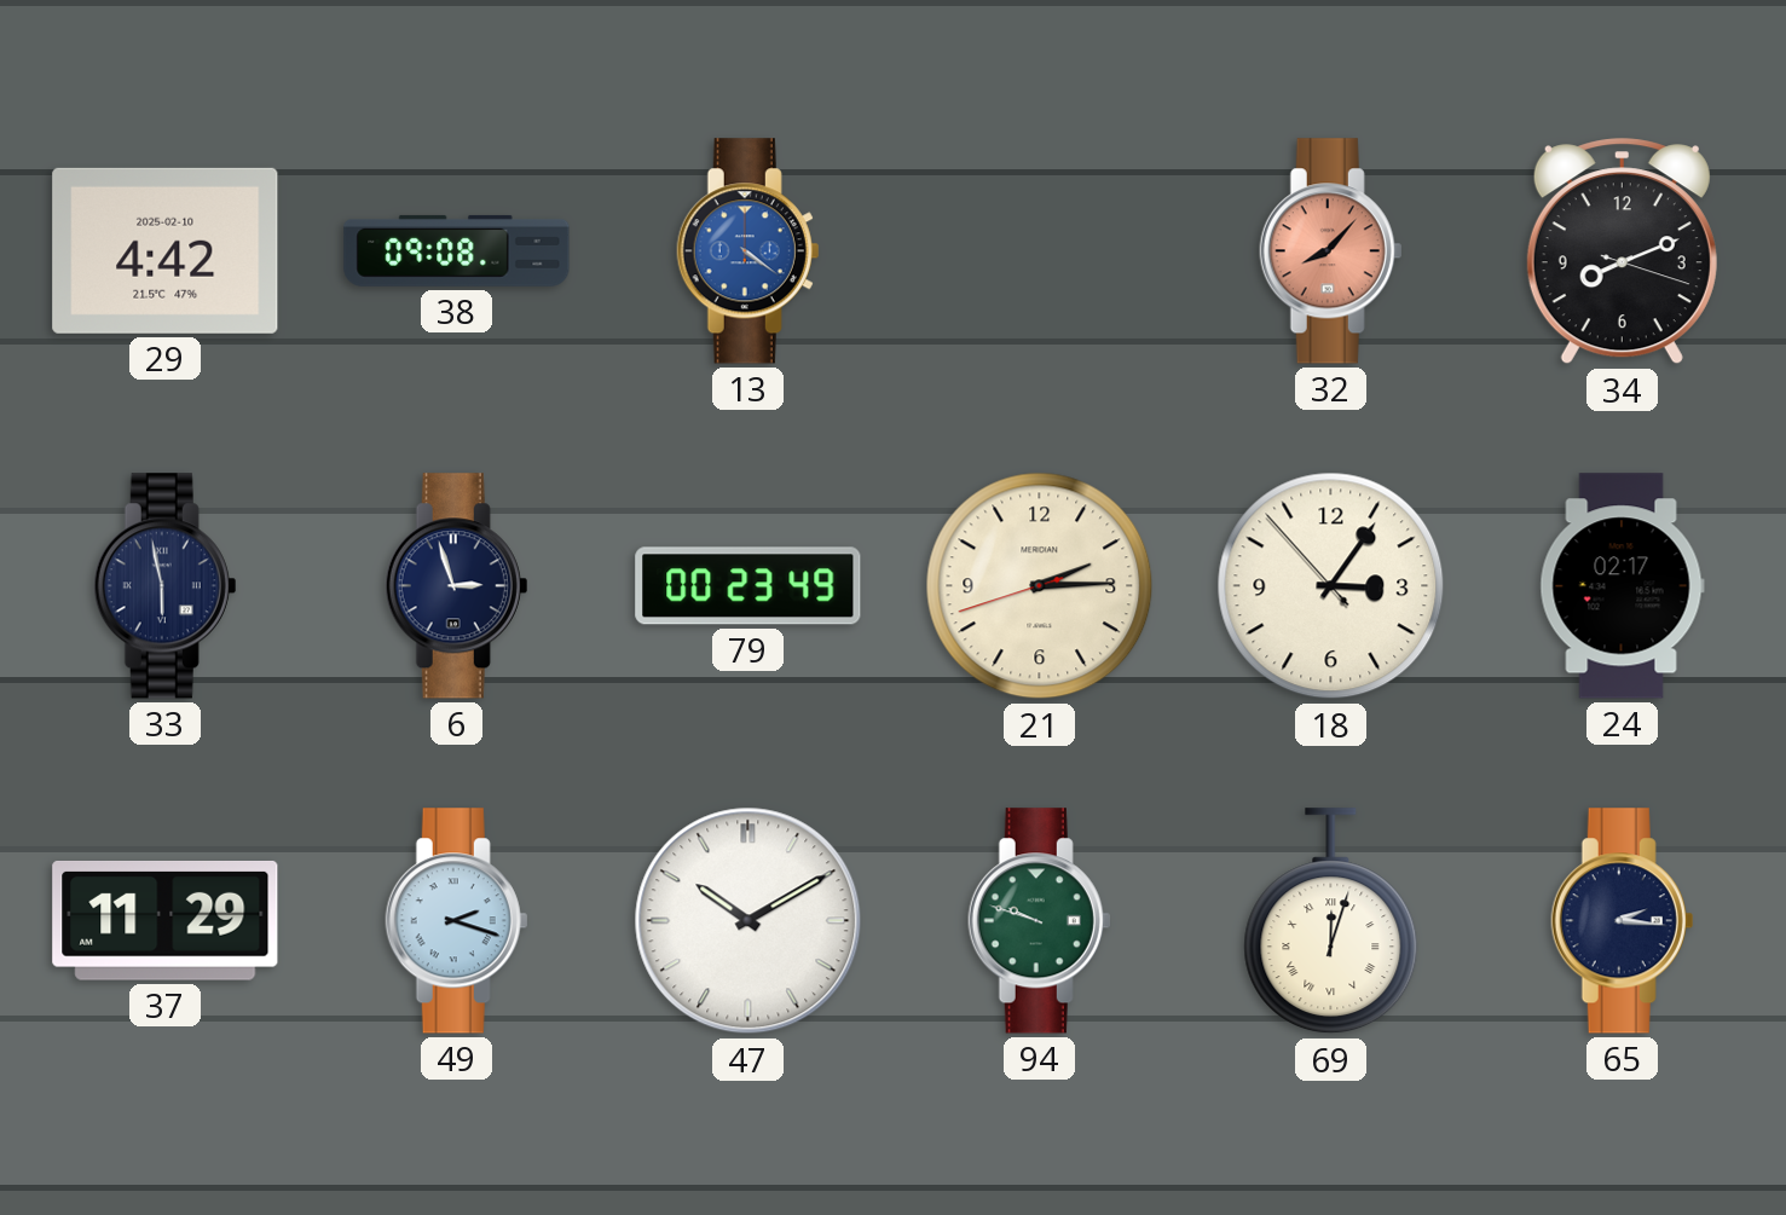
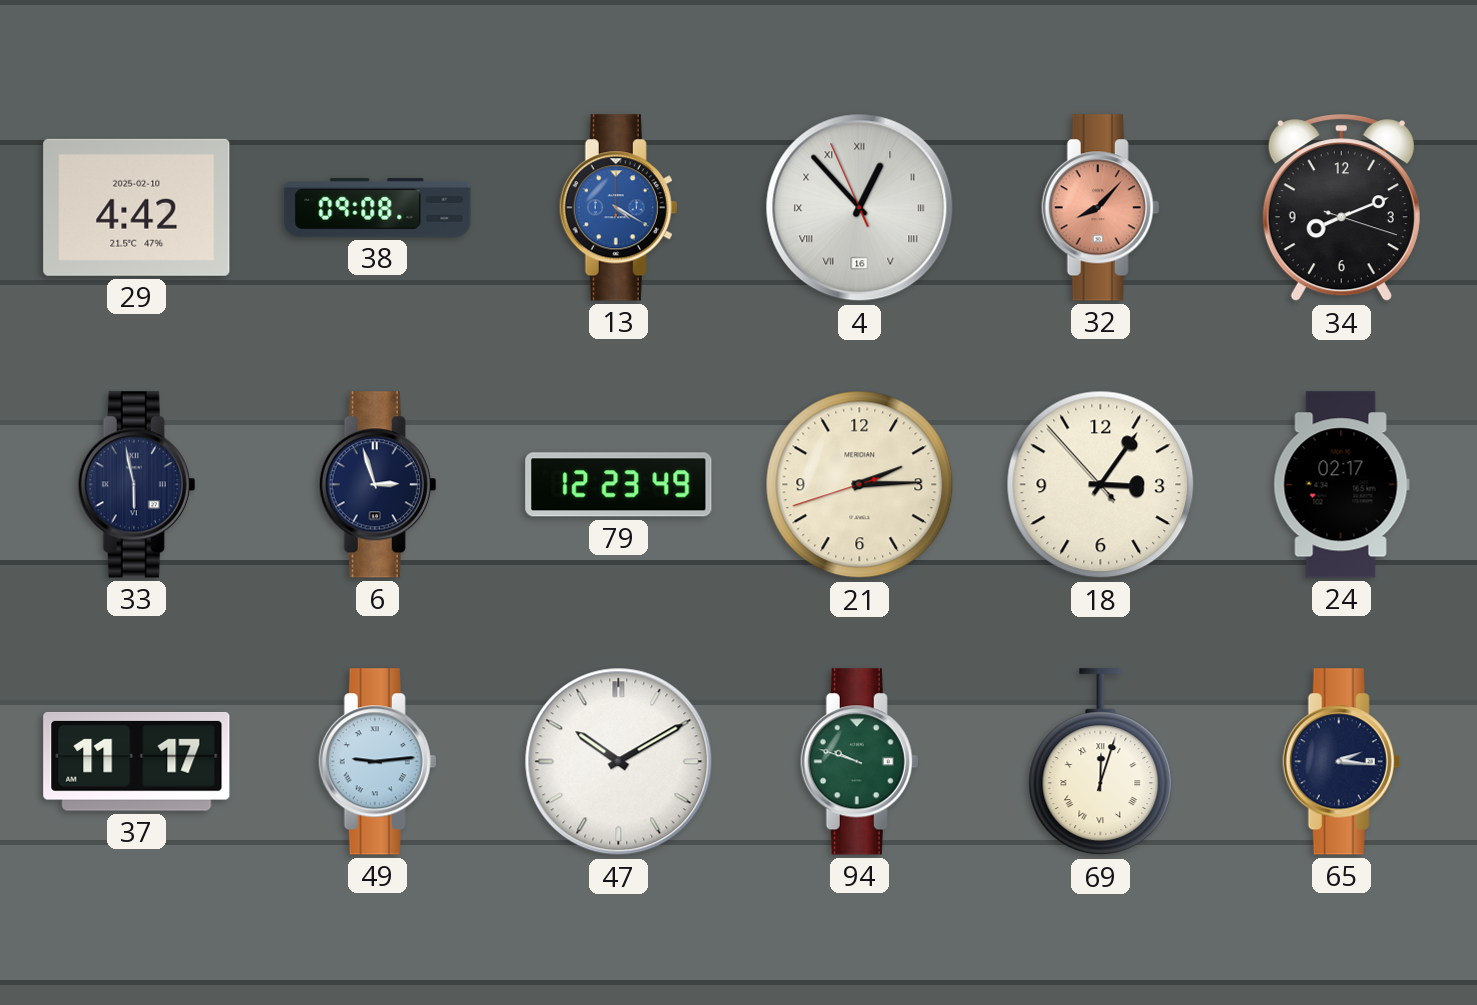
13: 4:21 -> 4:20 (619, 208)
4: none -> 12:52 (860, 208)
79: 00:23 -> 12:23 (619, 485)
37: 11:29 -> 11:17 (137, 761)
49: 2:18 -> 9:14 (378, 762)
